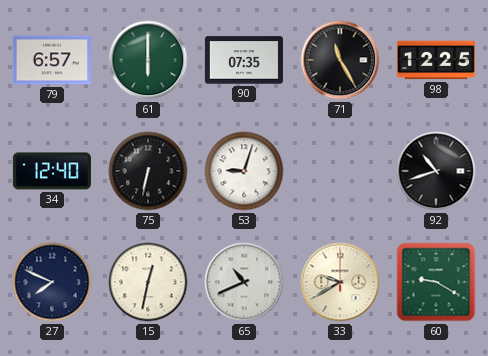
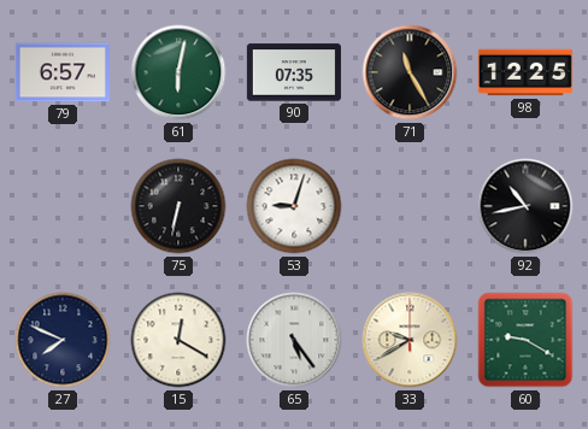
61: 6:00 -> 6:02 (178, 72)
34: 12:40 -> none (52, 171)
92: 10:42 -> 10:43 (525, 206)
15: 12:32 -> 12:20 (178, 340)
65: 10:41 -> 5:24 (294, 340)
